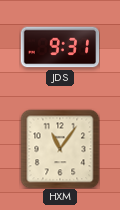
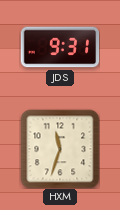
HXM: 11:06 -> 11:33 (60, 149)
